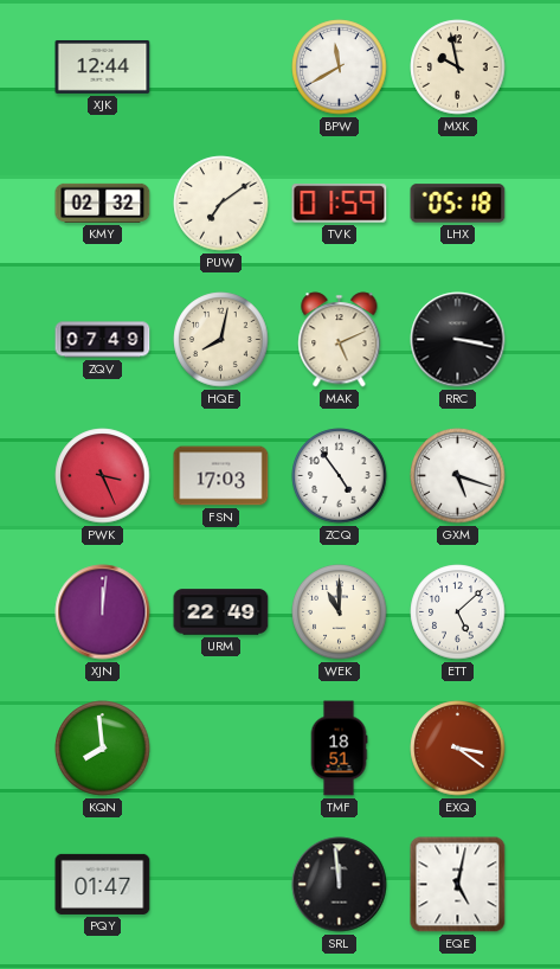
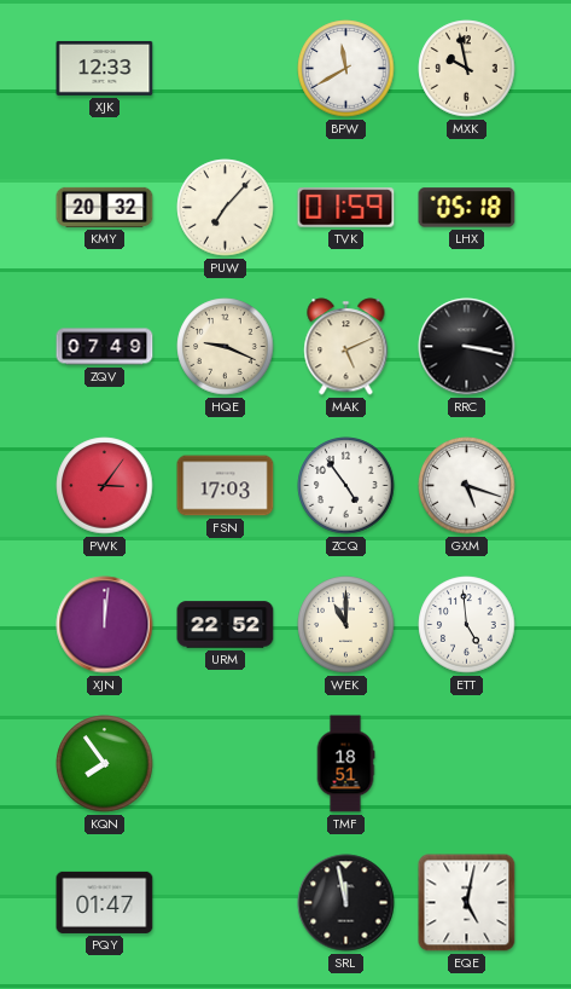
XJK: 12:44 -> 12:33 (105, 68)
KMY: 02:32 -> 20:32 (105, 207)
PUW: 7:09 -> 7:07 (226, 208)
HQE: 8:02 -> 9:19 (226, 347)
PWK: 3:26 -> 3:06 (105, 486)
URM: 22:49 -> 22:52 (226, 625)
ETT: 5:08 -> 4:59 (467, 625)
KQN: 7:59 -> 7:54 (105, 764)
EXQ: 3:21 -> none (458, 749)
SRL: 11:59 -> 11:58 (346, 903)
